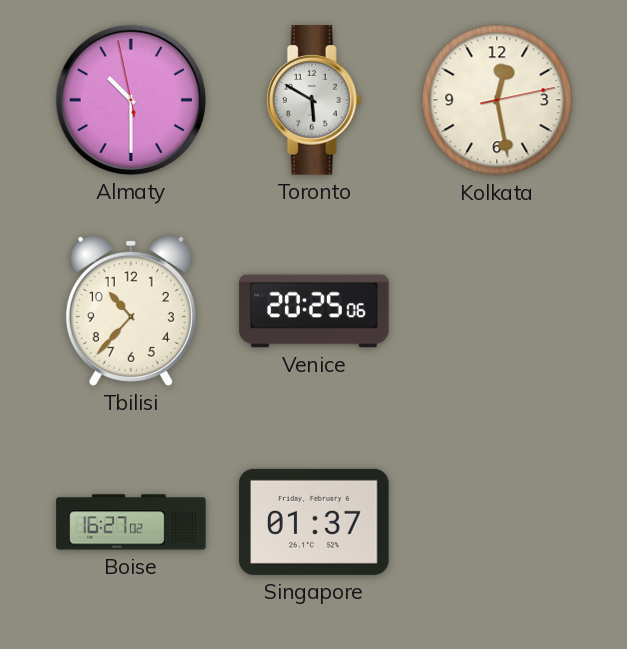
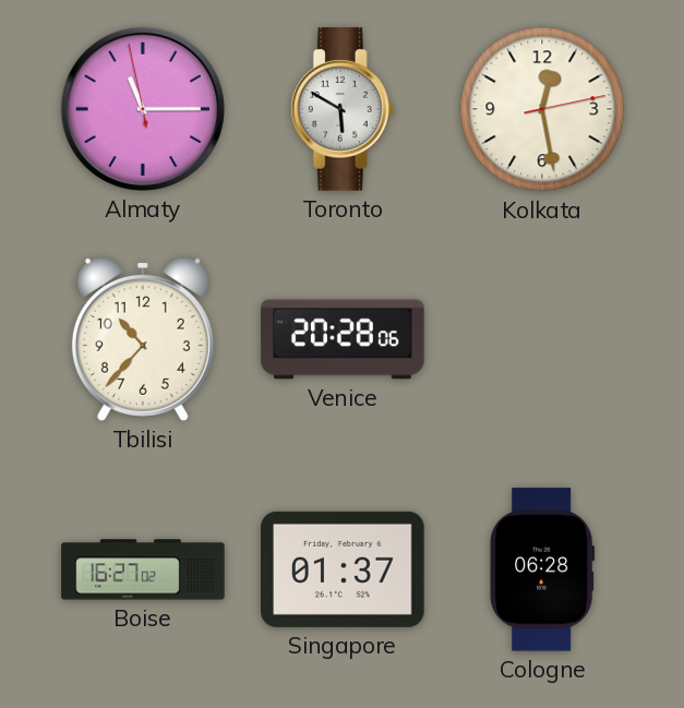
Almaty: 10:29 -> 11:14 (143, 109)
Venice: 20:25 -> 20:28 (343, 339)
Cologne: none -> 06:28 (542, 569)
